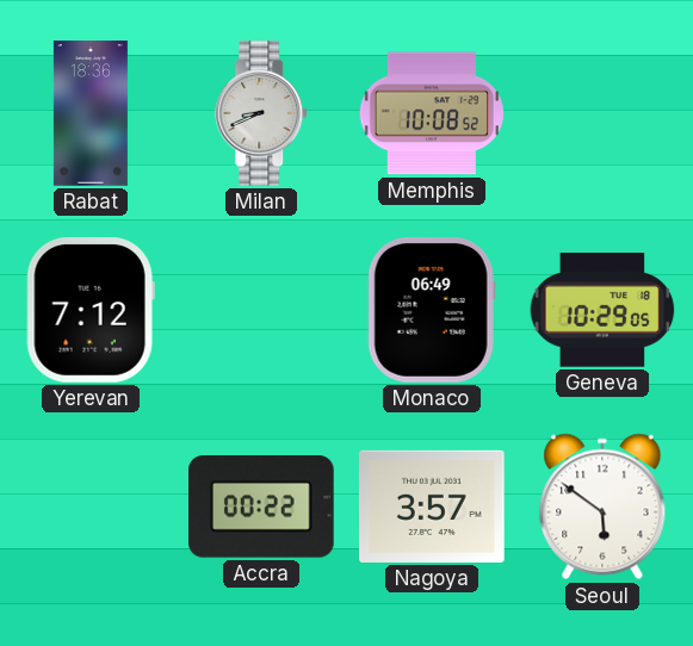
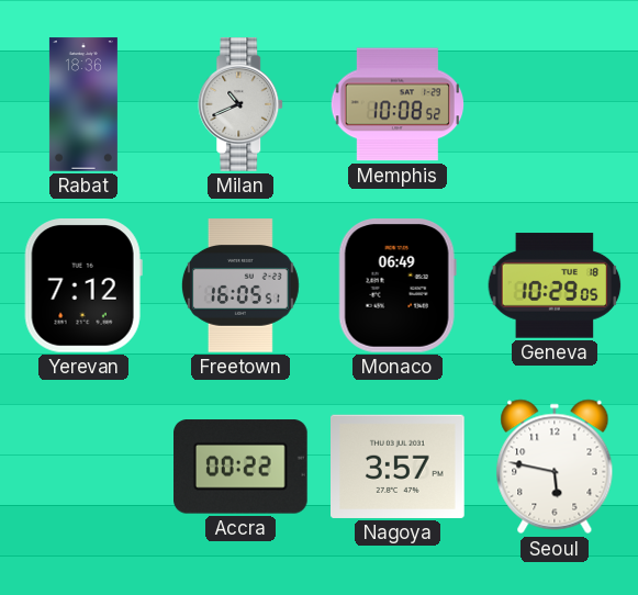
Milan: 8:41 -> 10:41 (242, 104)
Freetown: none -> 16:05 (240, 285)
Seoul: 5:51 -> 5:47 (555, 467)
